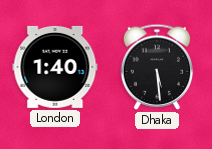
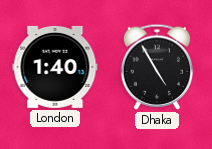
Dhaka: 5:29 -> 4:55 (157, 67)
